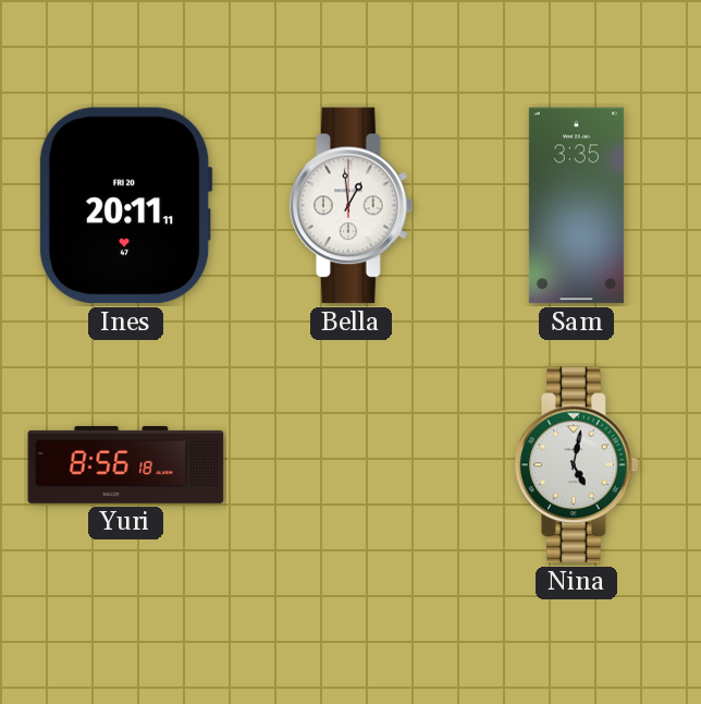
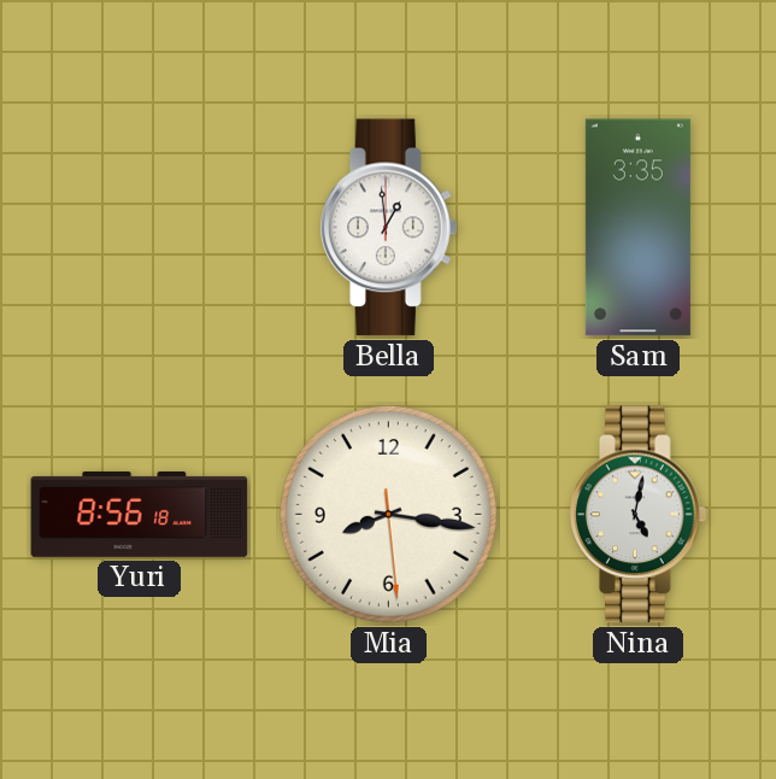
Ines: 20:11 -> none (125, 206)
Mia: none -> 8:16 (388, 514)
